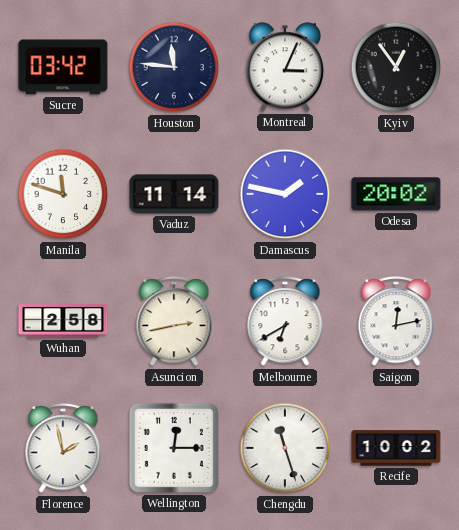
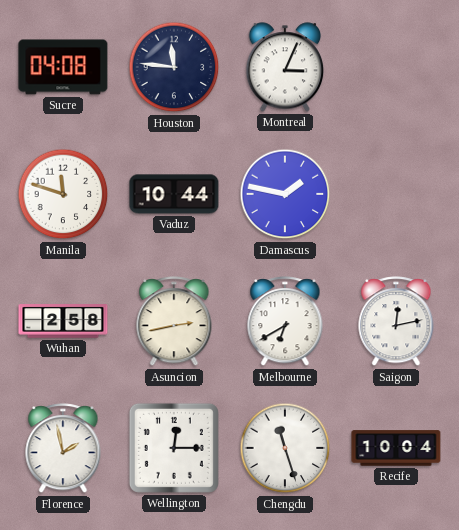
Sucre: 03:42 -> 04:08 (63, 67)
Kyiv: 12:54 -> none (396, 67)
Vaduz: 11:14 -> 10:44 (174, 194)
Odesa: 20:02 -> none (396, 194)
Recife: 10:02 -> 10:04 (396, 448)
